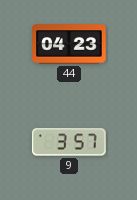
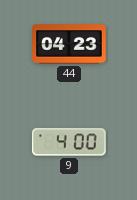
9: 3:57 -> 4:00 (69, 142)
